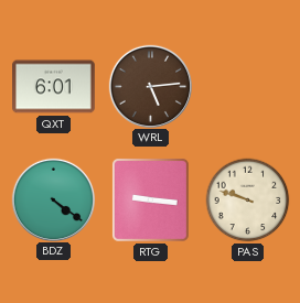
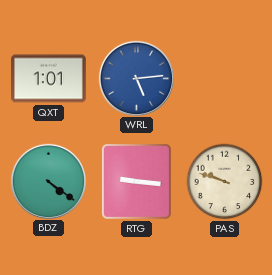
QXT: 6:01 -> 1:01 (49, 79)
WRL dial: brown -> blue (136, 78)
